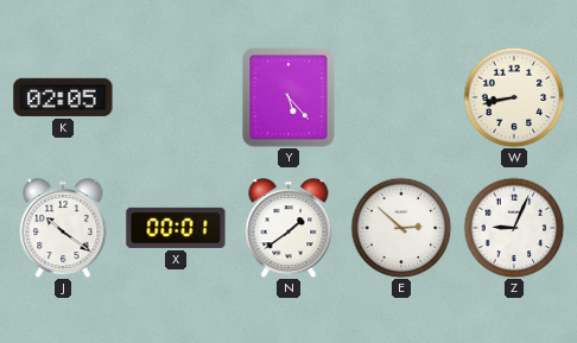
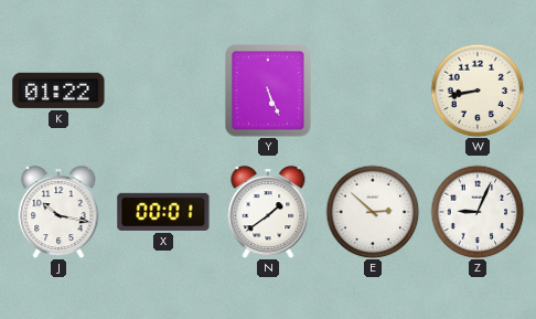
K: 02:05 -> 01:22 (58, 91)
Y: 5:23 -> 5:26 (268, 91)
J: 10:21 -> 10:17 (58, 212)
